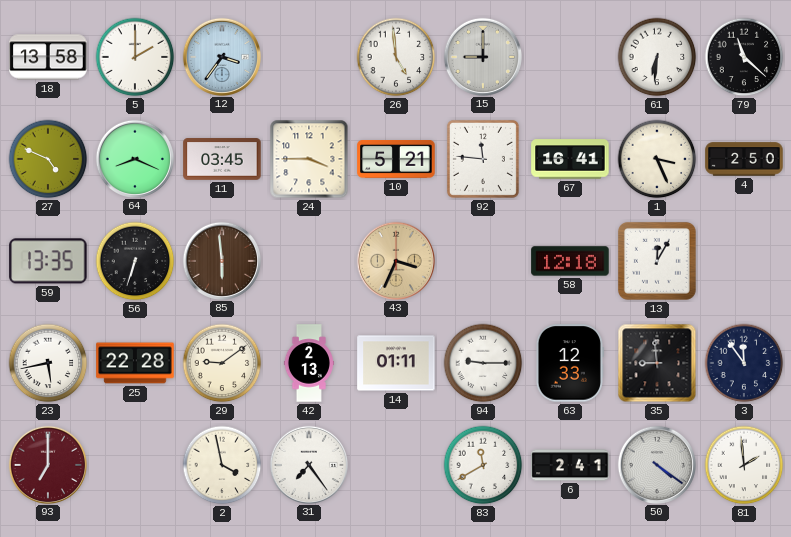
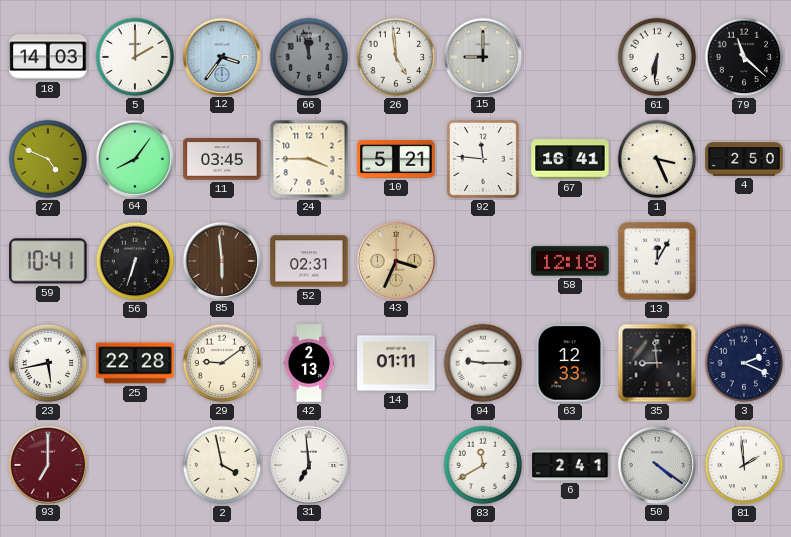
18: 13:58 -> 14:03 (48, 57)
66: none -> 11:58 (309, 57)
64: 8:19 -> 8:06 (134, 158)
59: 13:35 -> 10:41 (48, 261)
52: none -> 02:31 (309, 261)
3: 11:54 -> 2:19 (744, 363)
31: 7:24 -> 6:59 (308, 464)
